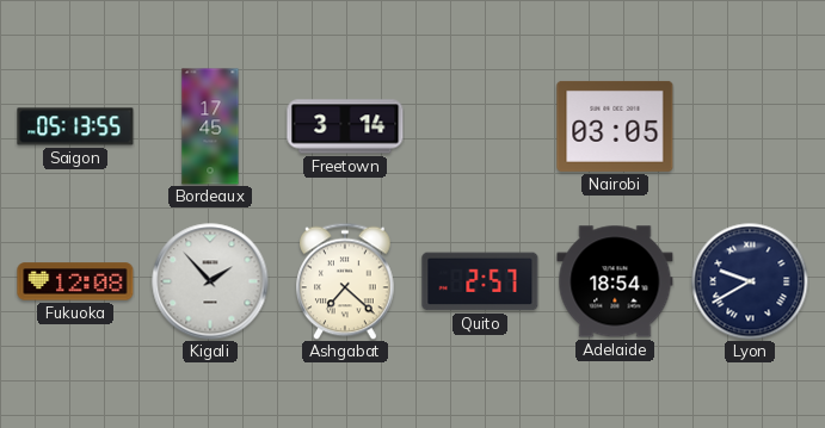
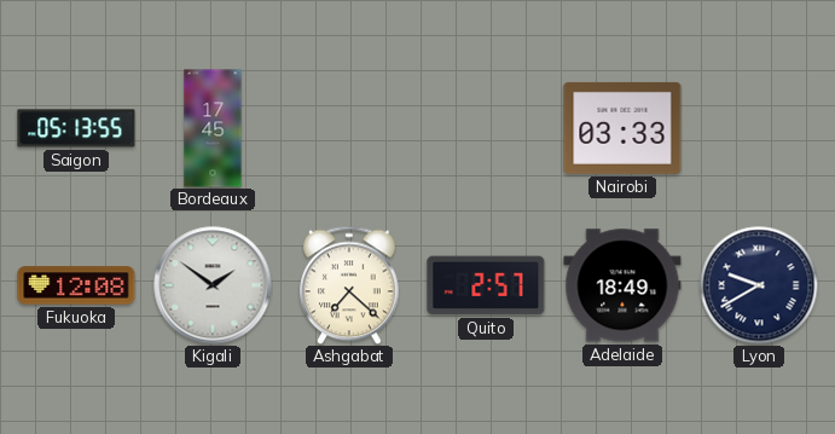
Freetown: 3:14 -> none (345, 126)
Nairobi: 03:05 -> 03:33 (622, 128)
Kigali: 1:53 -> 1:51 (213, 285)
Adelaide: 18:54 -> 18:49 (622, 285)
